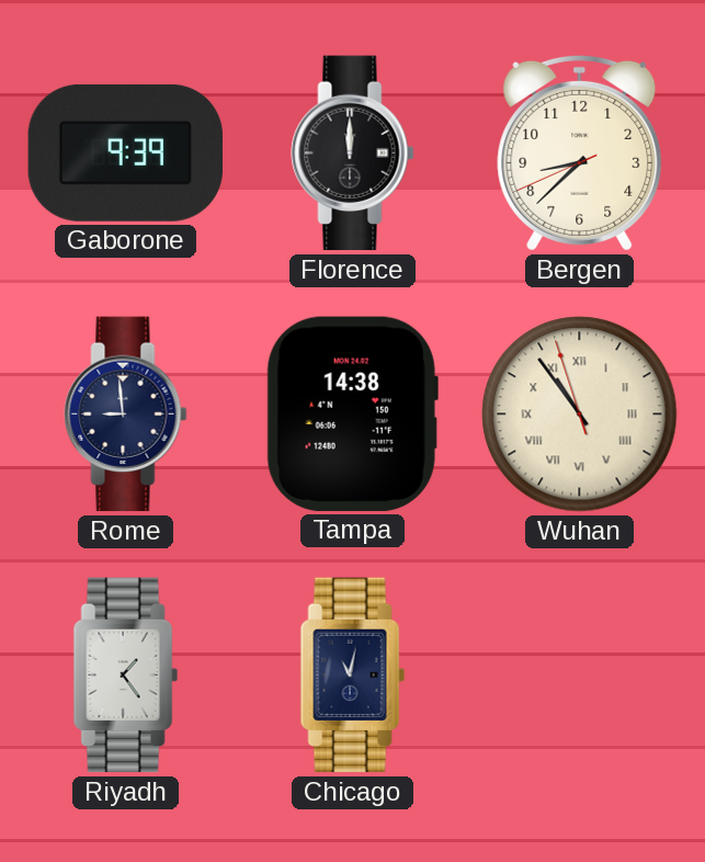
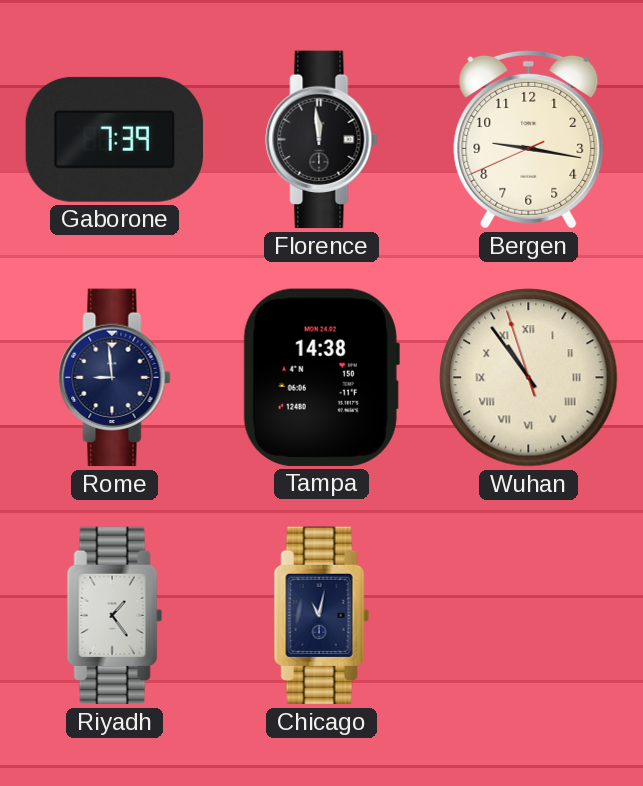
Gaborone: 9:39 -> 7:39 (114, 139)
Florence: 12:00 -> 11:59 (322, 140)
Bergen: 8:37 -> 9:16 (529, 139)
